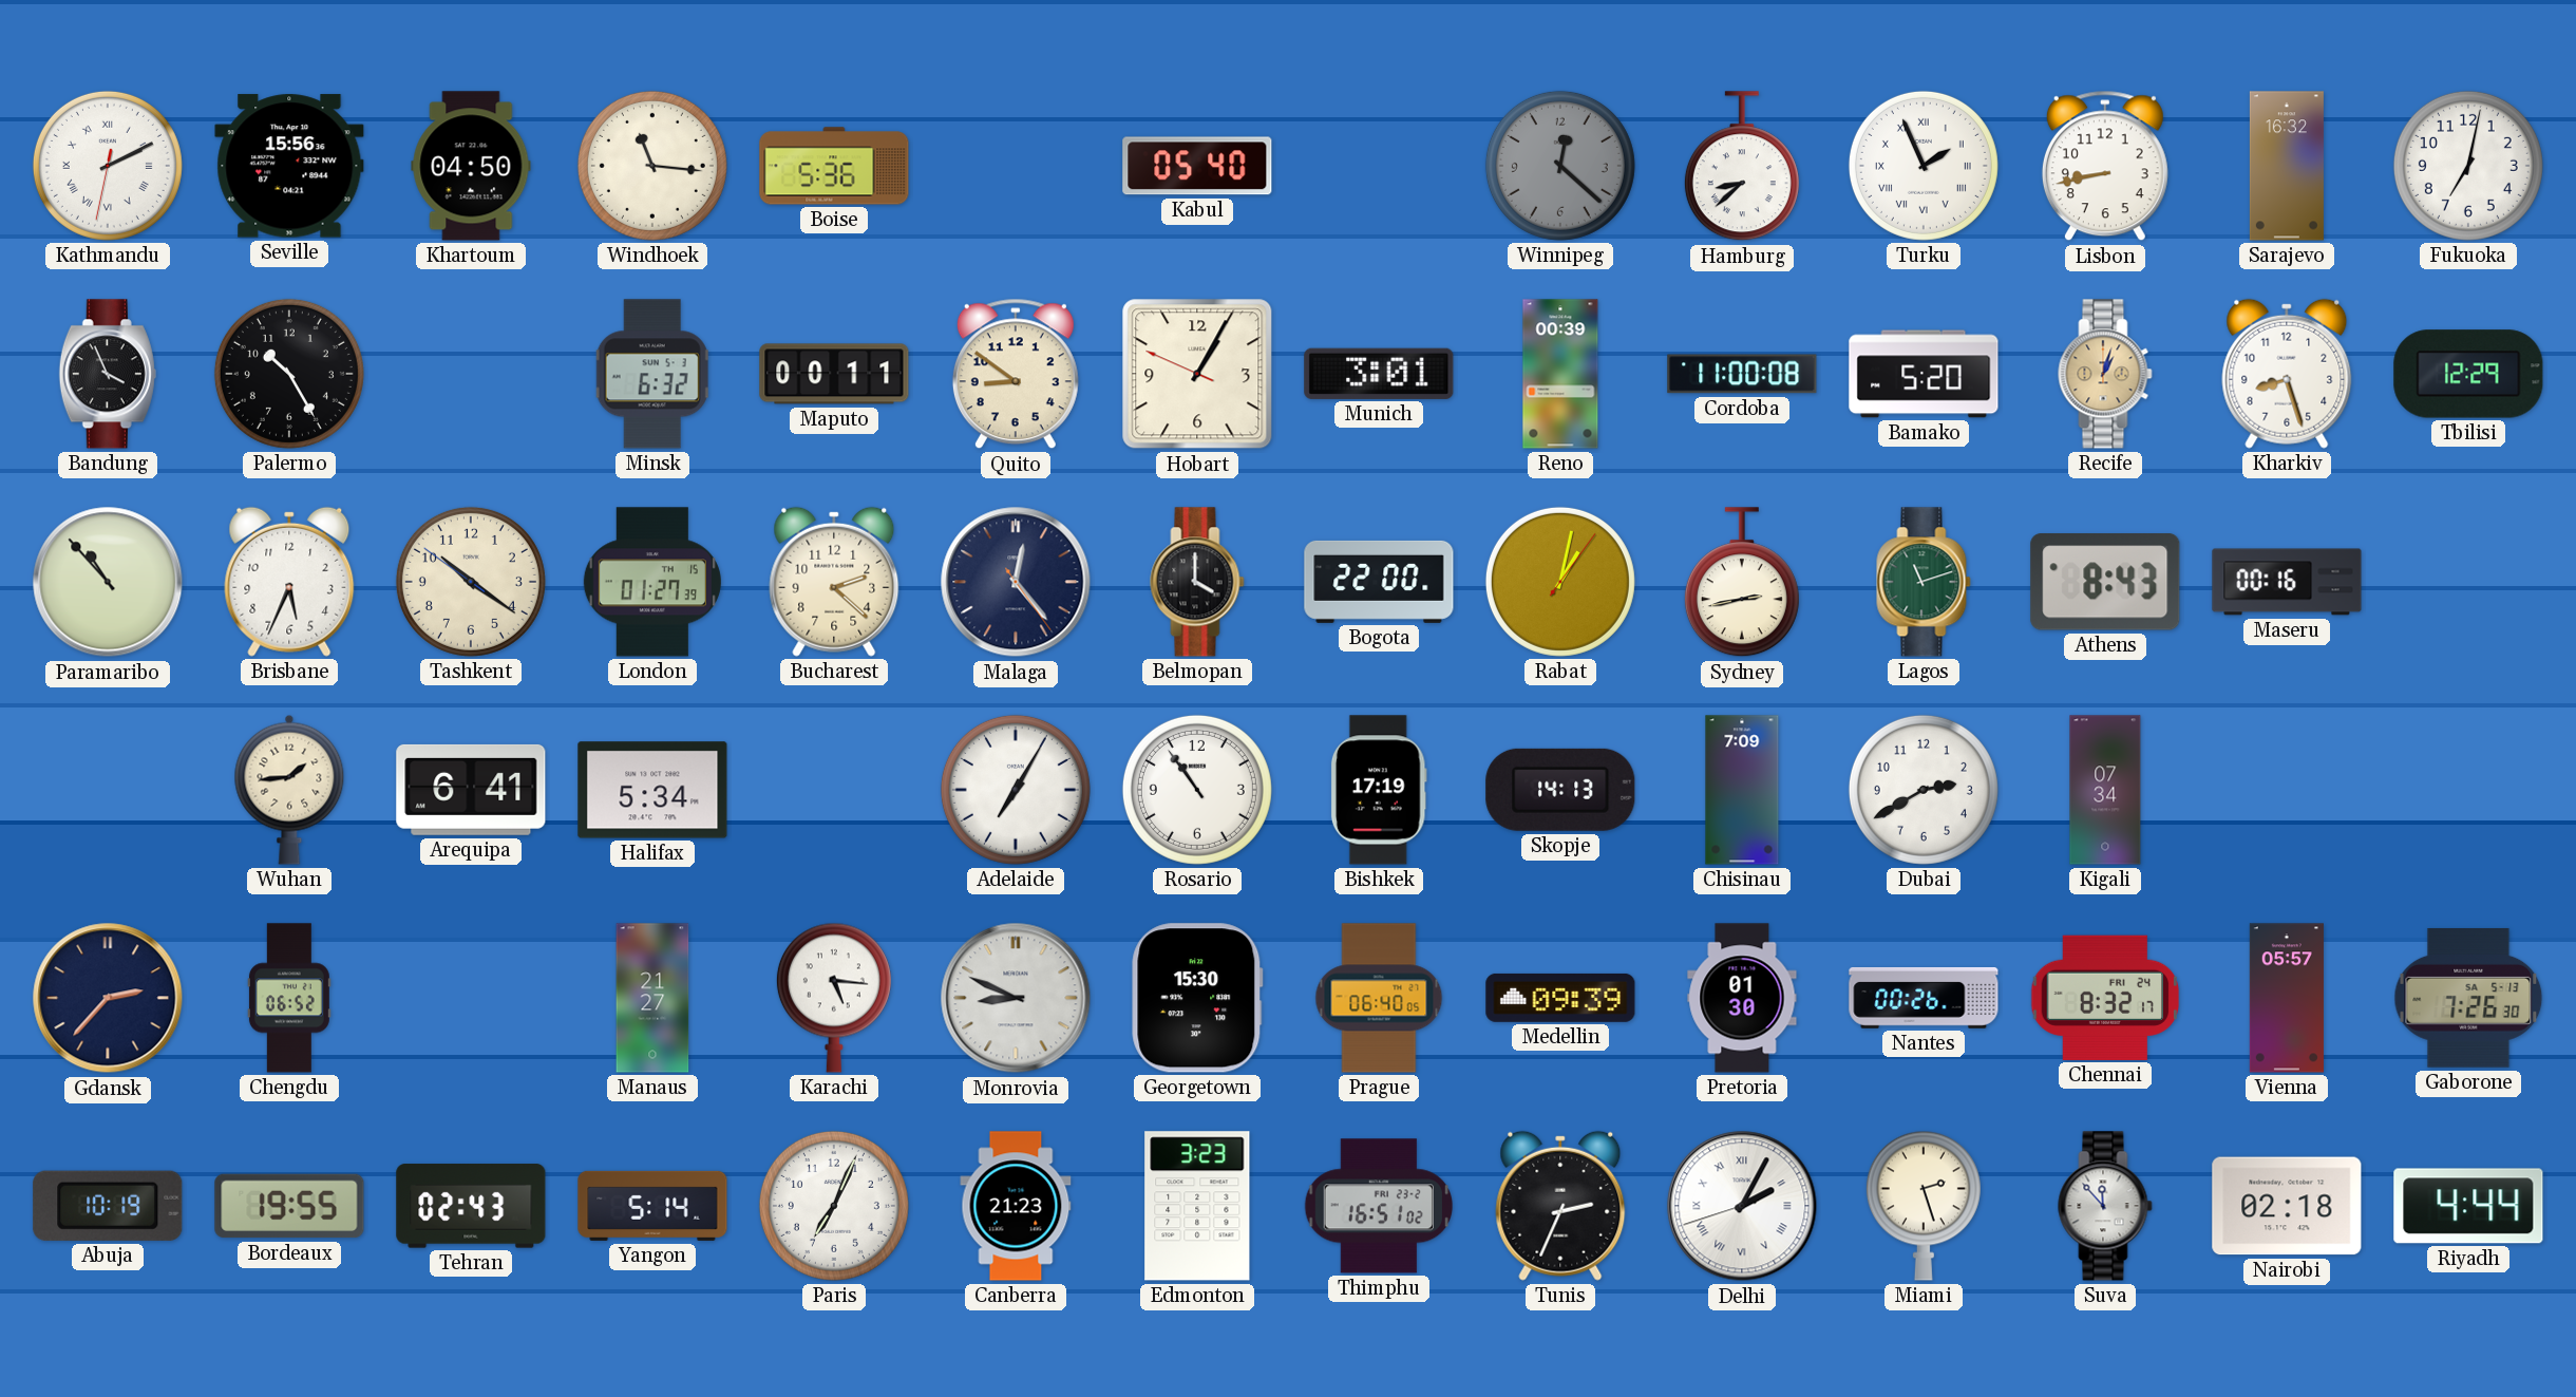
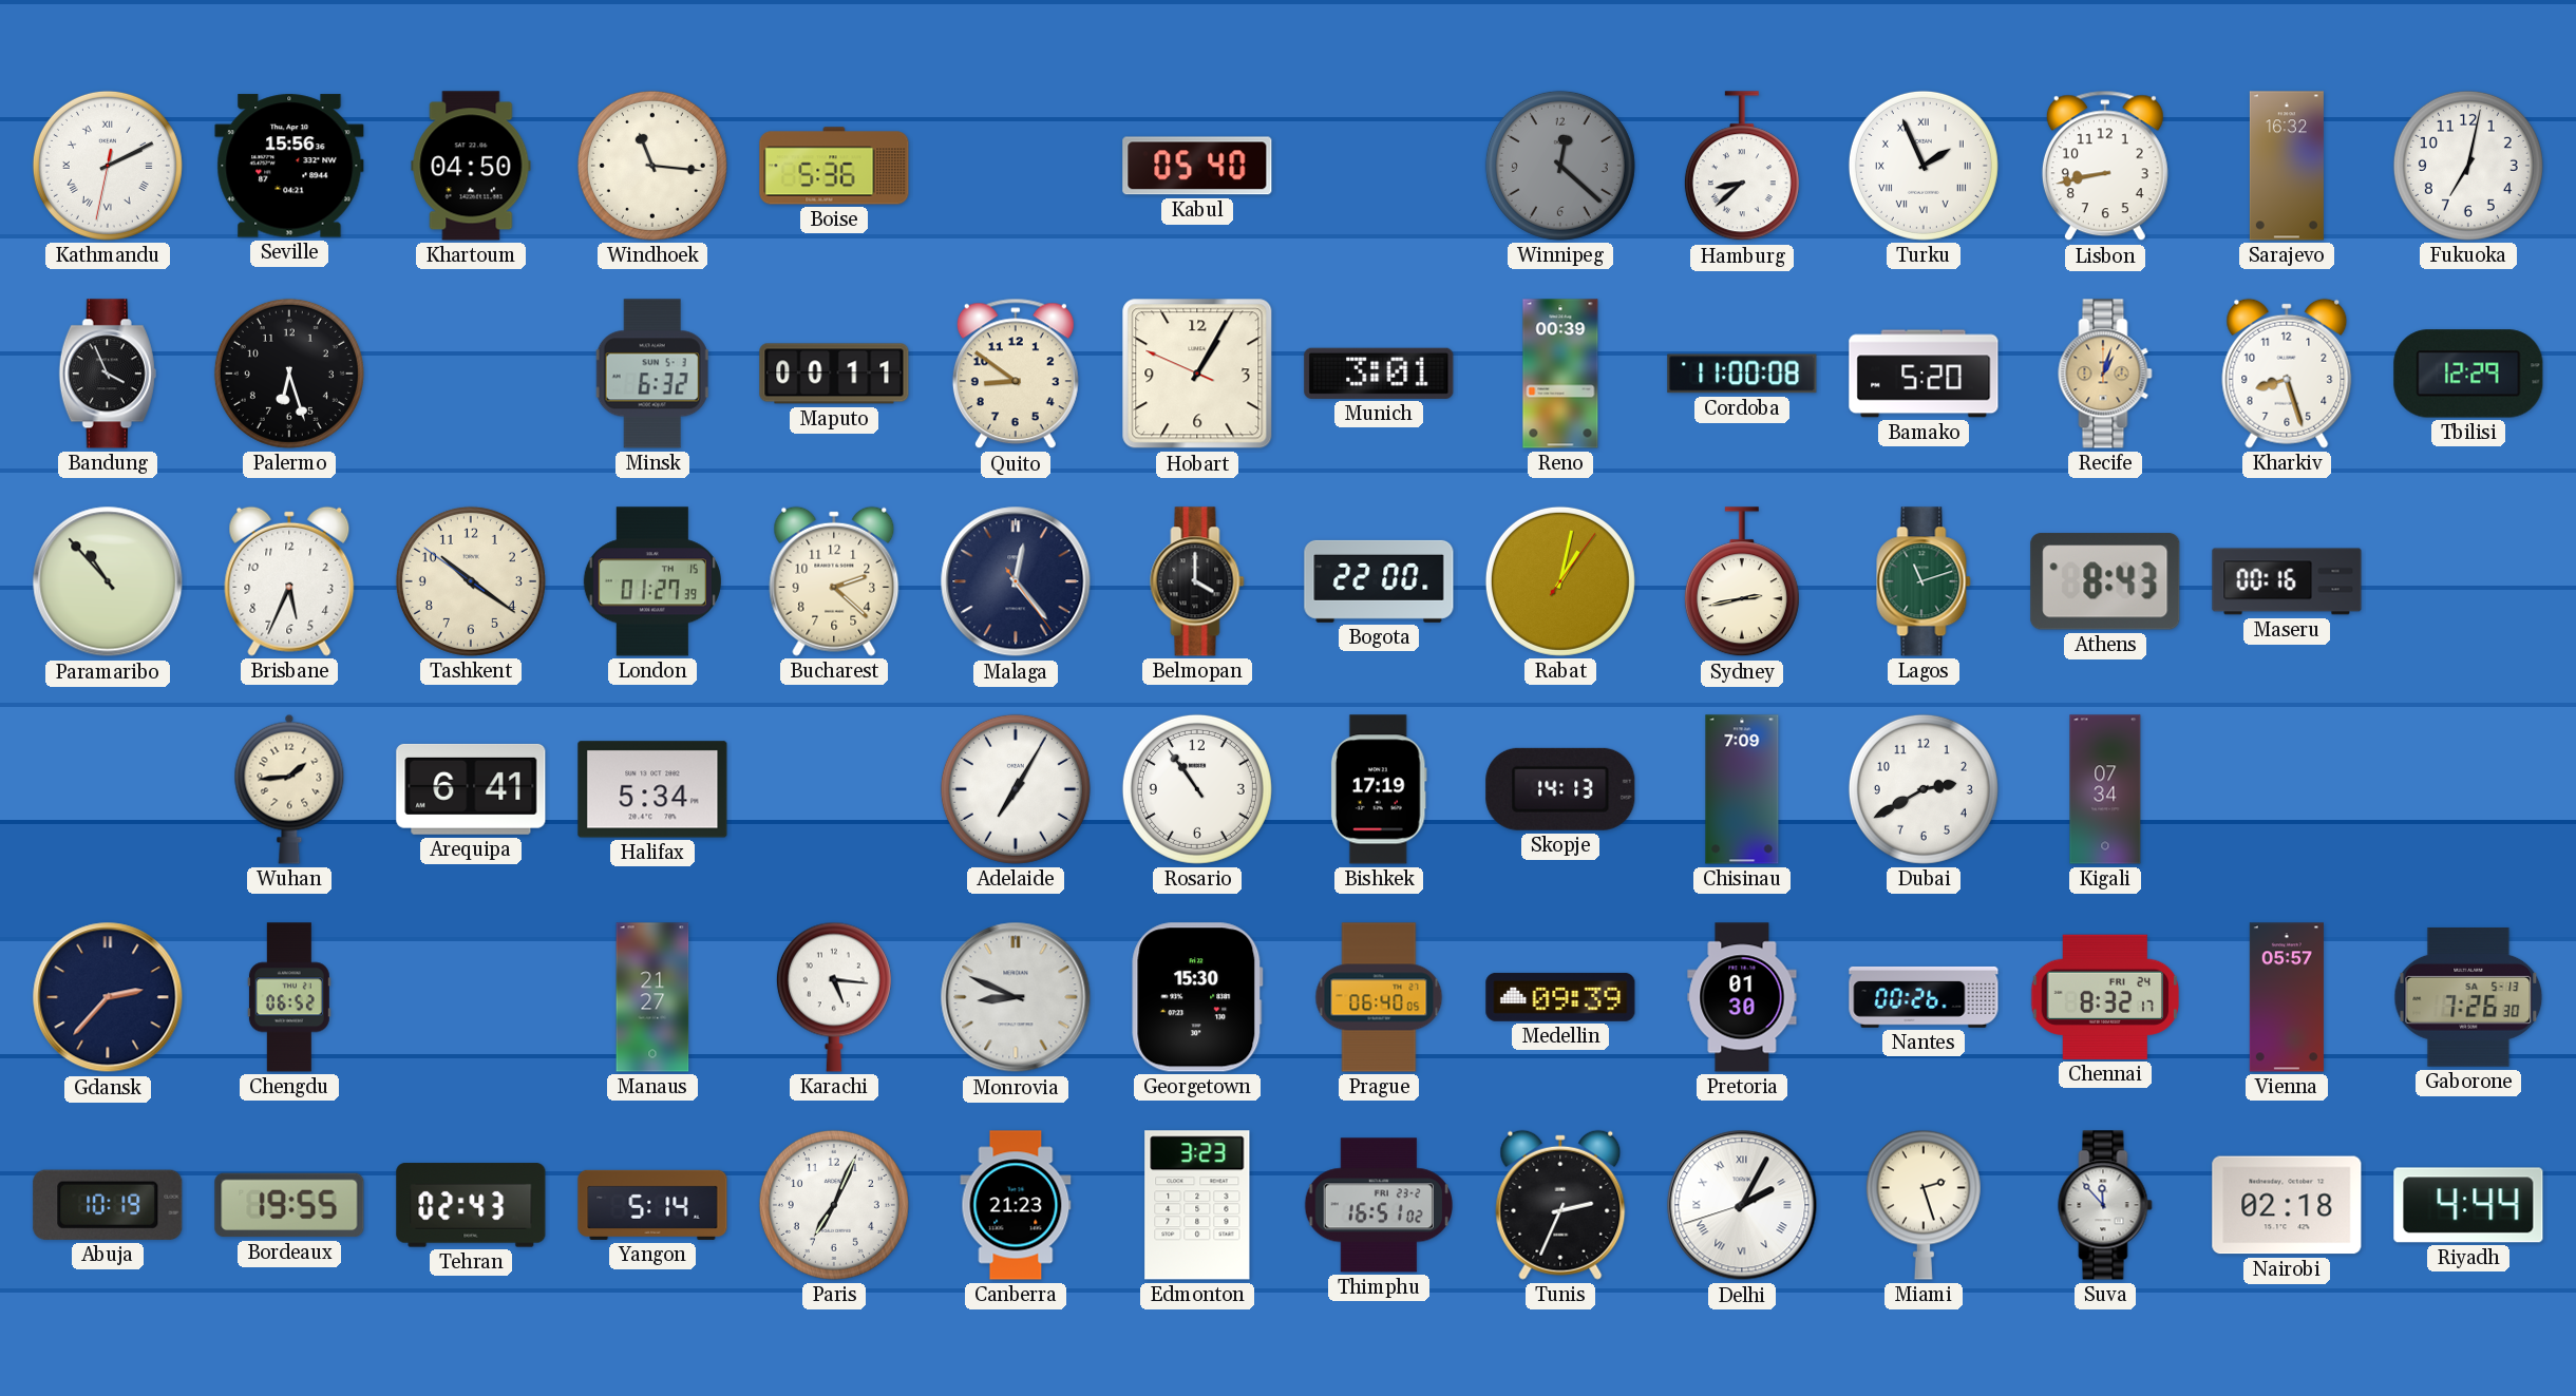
Palermo: 10:25 -> 6:27 (289, 374)
